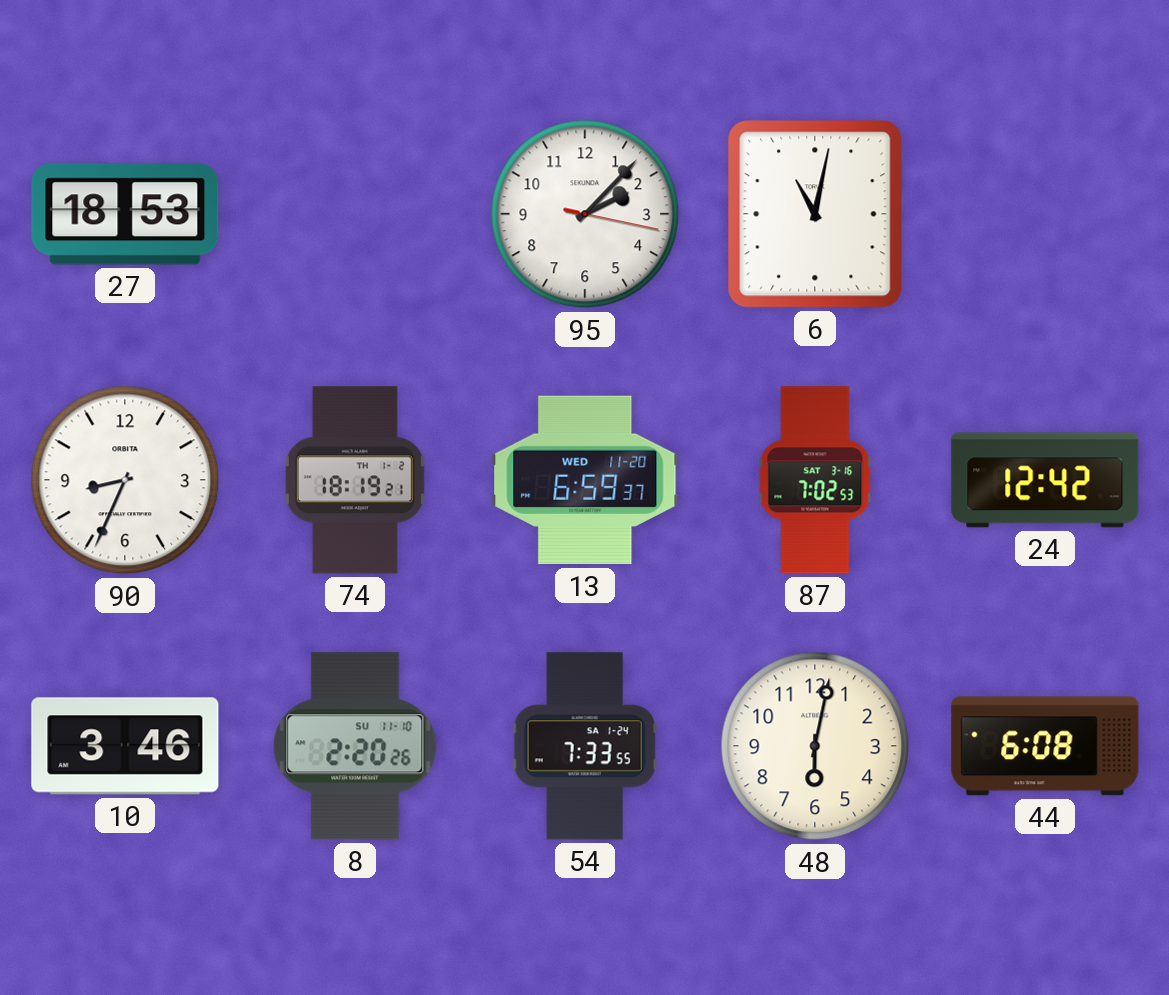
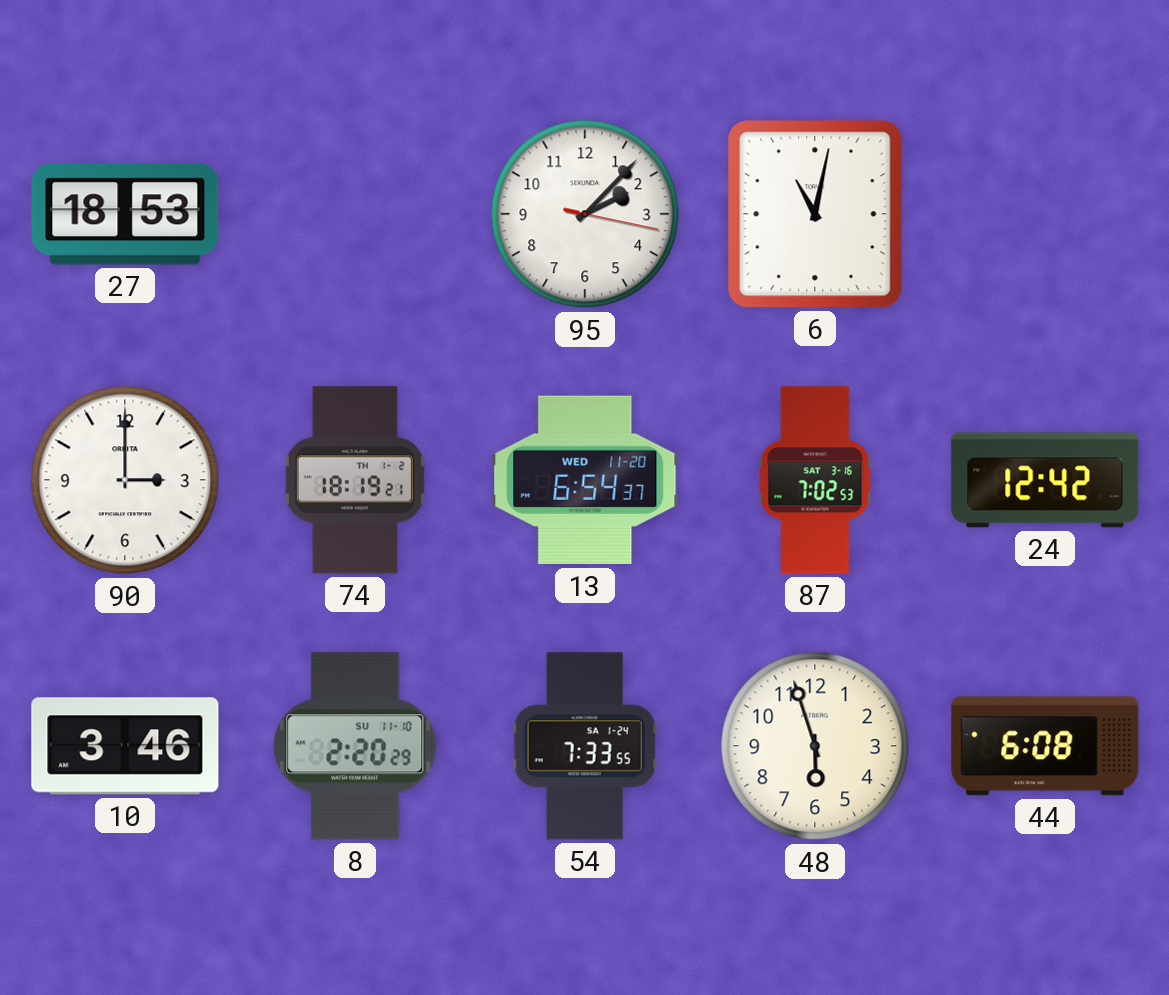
90: 8:34 -> 3:00 (125, 480)
13: 6:59 -> 6:54 (585, 480)
8: 2:20:26 -> 2:20:29 (355, 746)
48: 6:02 -> 5:57 (815, 746)
